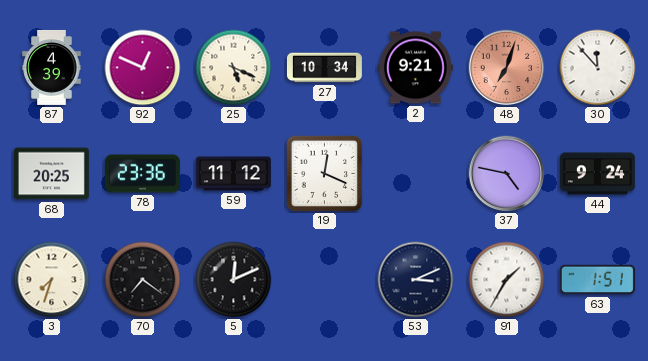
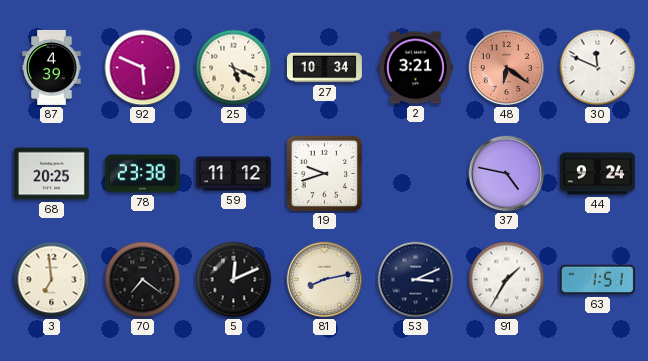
92: 12:49 -> 5:49 (143, 68)
2: 9:21 -> 3:21 (415, 68)
48: 7:03 -> 6:21 (507, 68)
30: 11:53 -> 11:49 (598, 68)
78: 23:36 -> 23:38 (142, 174)
19: 12:19 -> 9:42 (325, 174)
3: 7:33 -> 6:59 (52, 280)
81: none -> 8:13 (325, 280)
